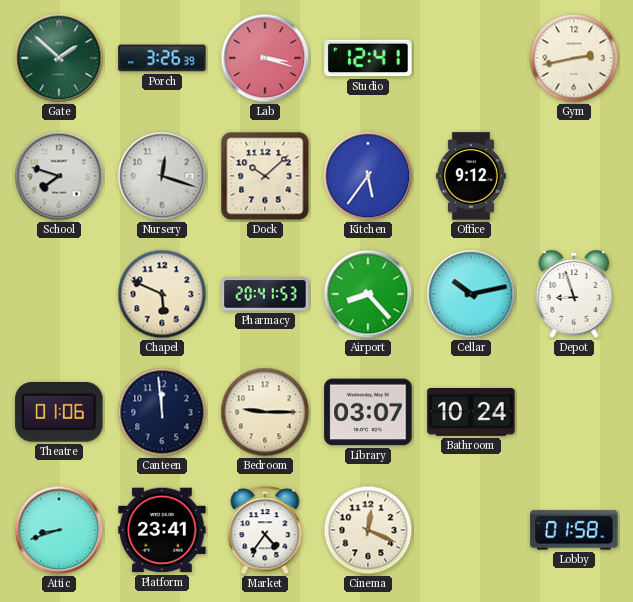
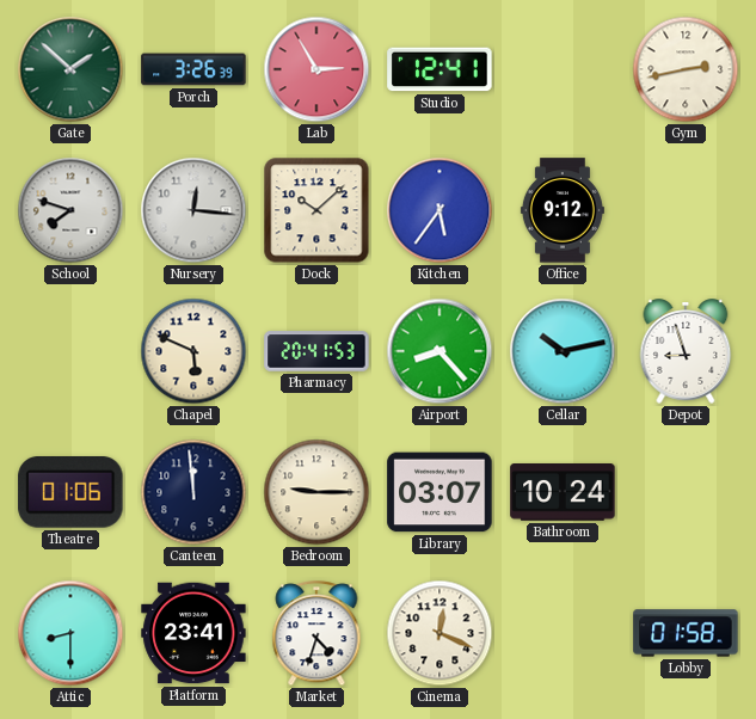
Lab: 3:18 -> 2:55 (316, 69)
Nursery: 12:18 -> 12:16 (193, 210)
Attic: 8:42 -> 8:30 (70, 633)
Market: 4:36 -> 4:33 (316, 634)
